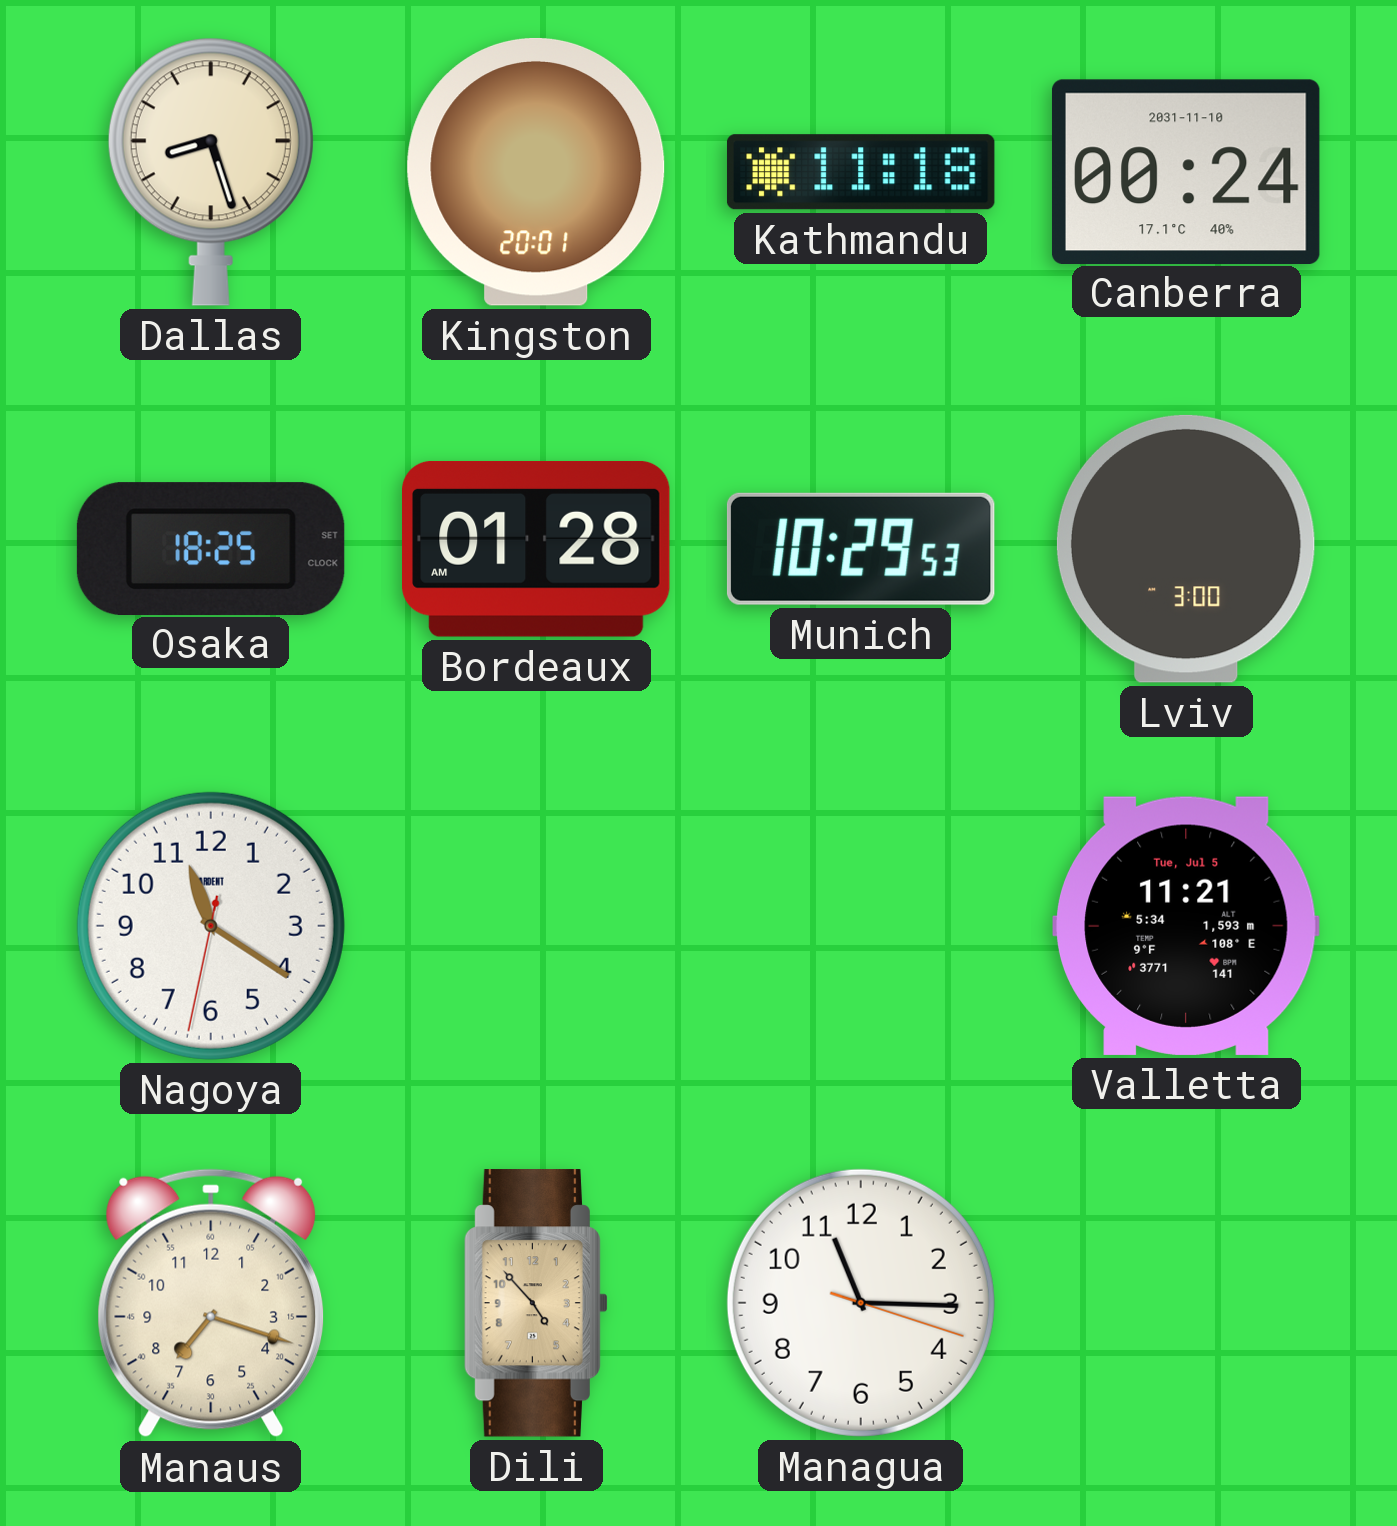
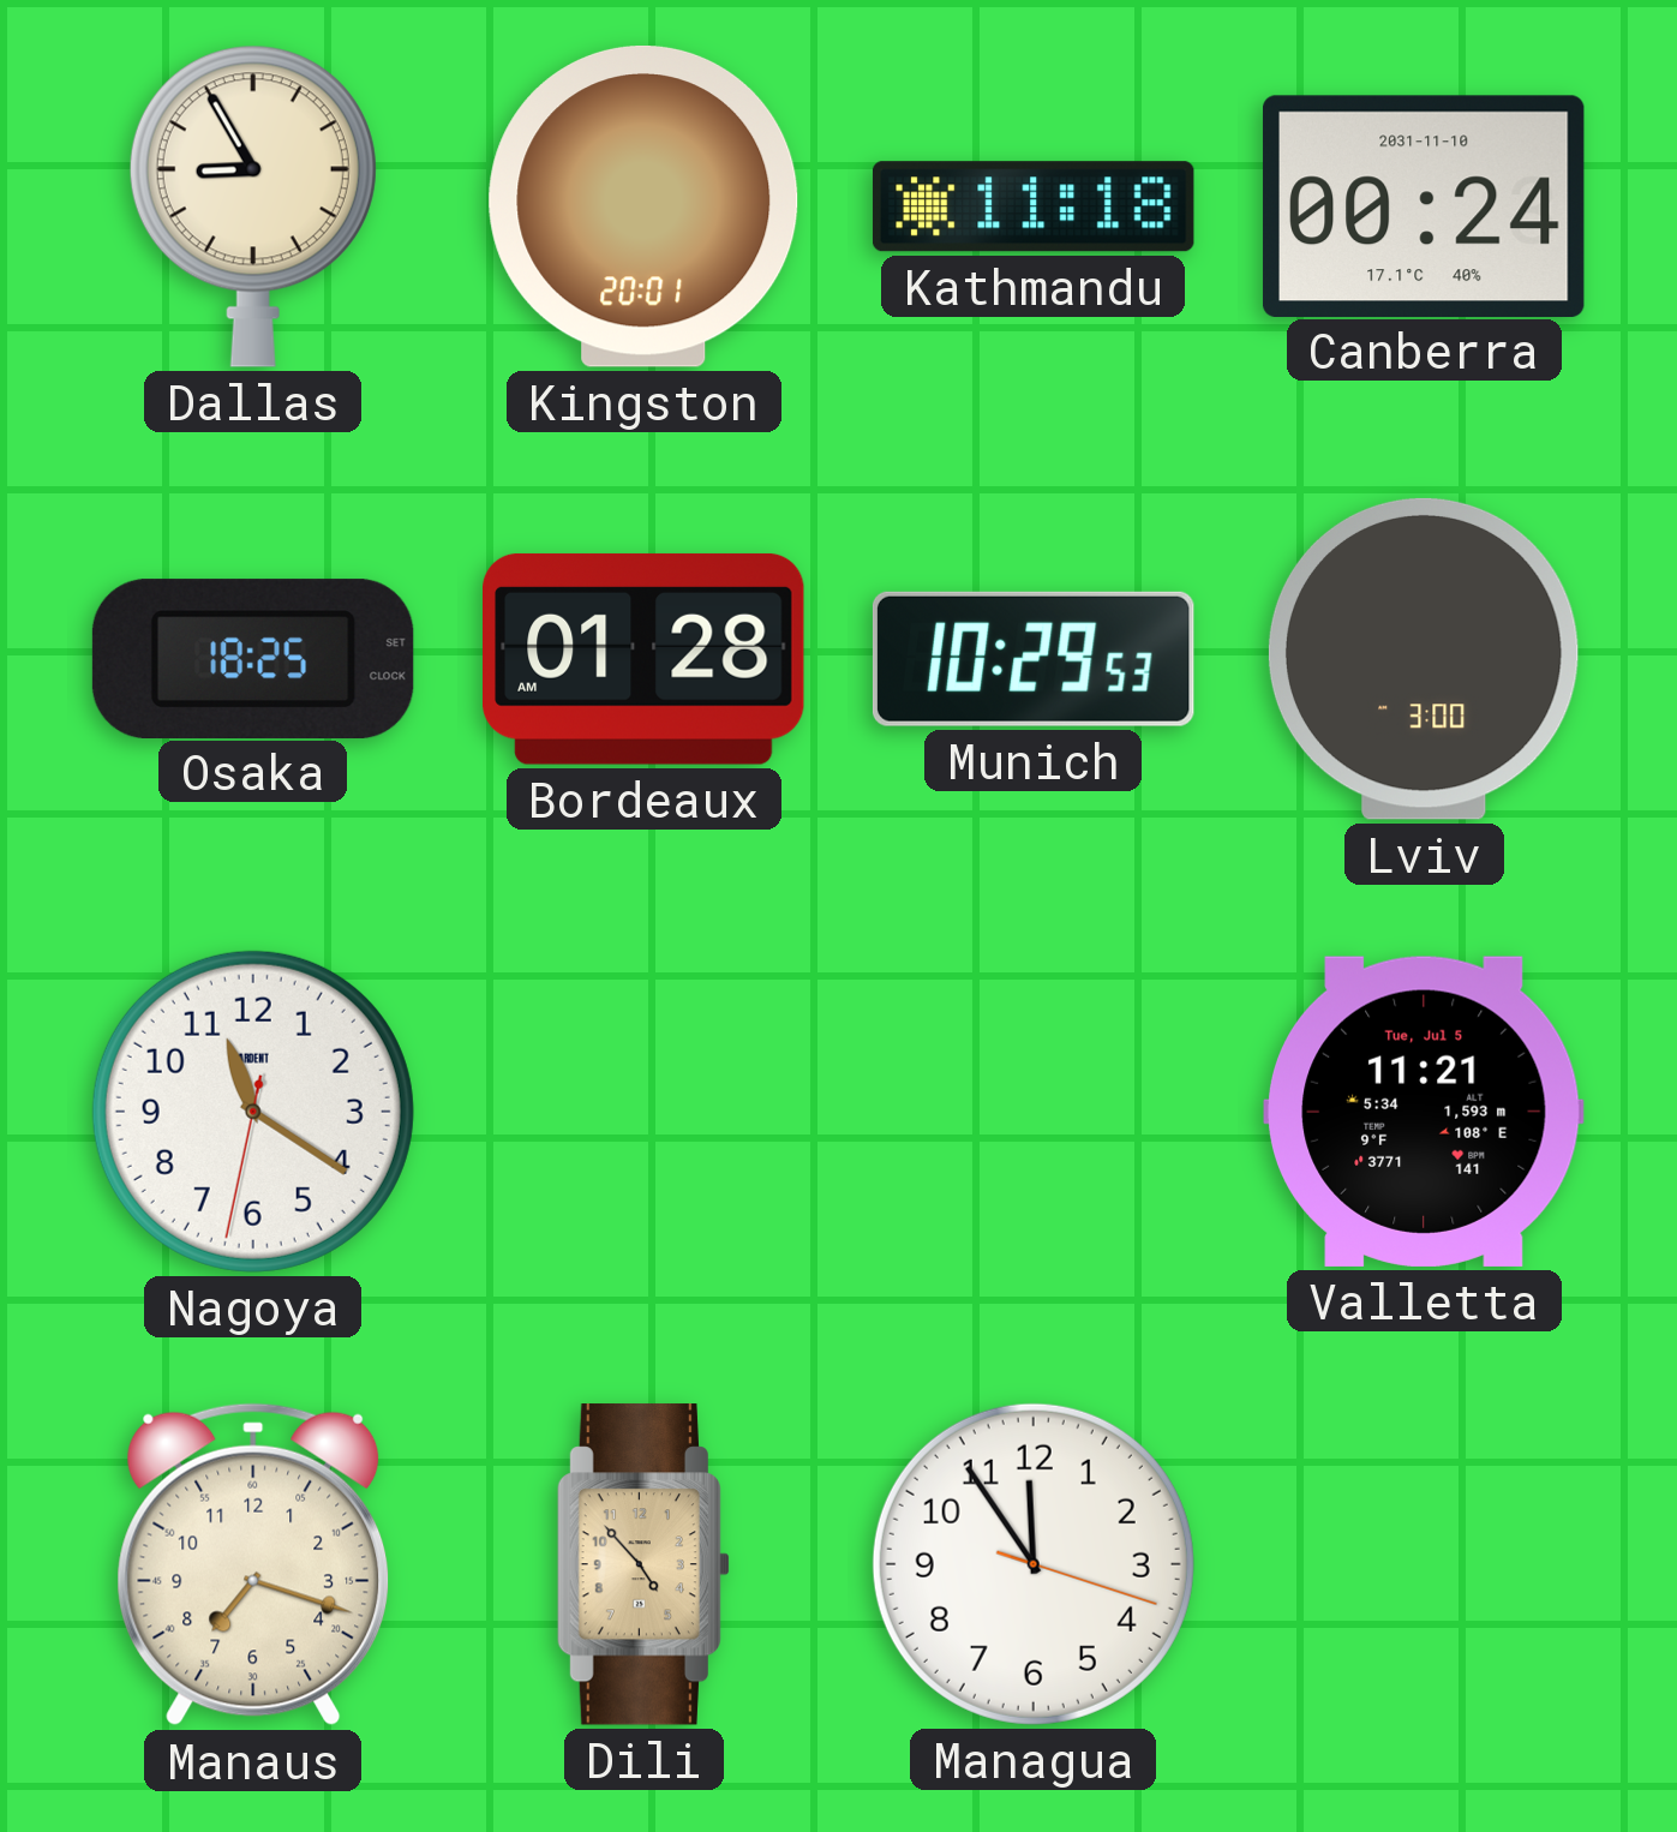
Dallas: 8:27 -> 8:55 (253, 206)
Managua: 11:15 -> 11:54 (1034, 1564)
